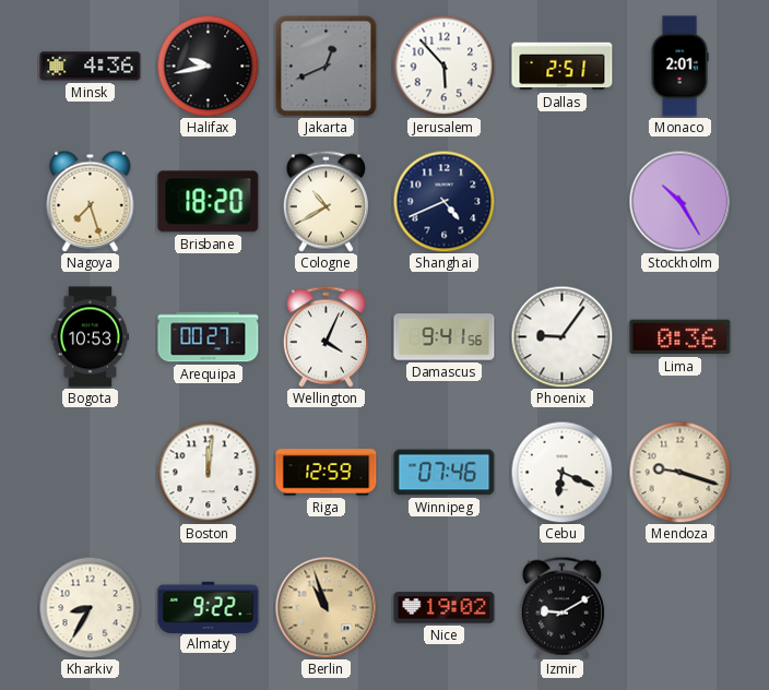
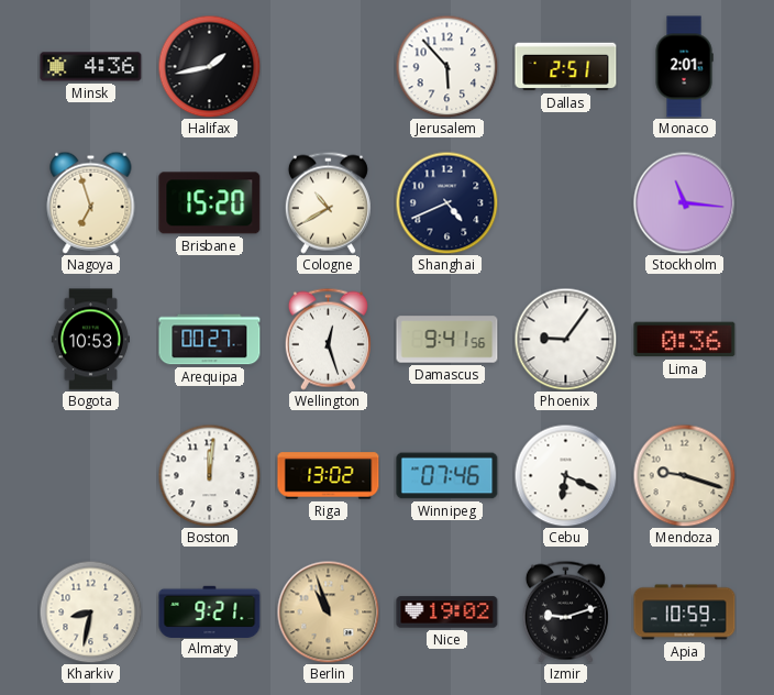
Halifax: 9:43 -> 1:43 (209, 66)
Jakarta: 12:41 -> none (327, 67)
Nagoya: 7:27 -> 6:57 (91, 202)
Brisbane: 18:20 -> 15:20 (210, 203)
Stockholm: 10:25 -> 11:16 (684, 202)
Wellington: 4:04 -> 12:27 (328, 339)
Riga: 12:59 -> 13:02 (329, 476)
Kharkiv: 8:35 -> 8:32 (90, 611)
Almaty: 9:22 -> 9:21 (210, 611)
Izmir: 9:10 -> 9:12 (565, 611)
Apia: none -> 10:59 (685, 613)
